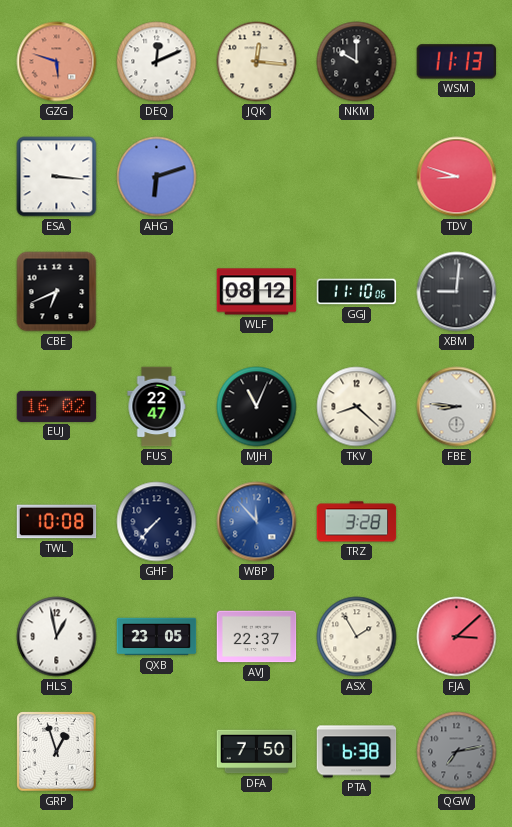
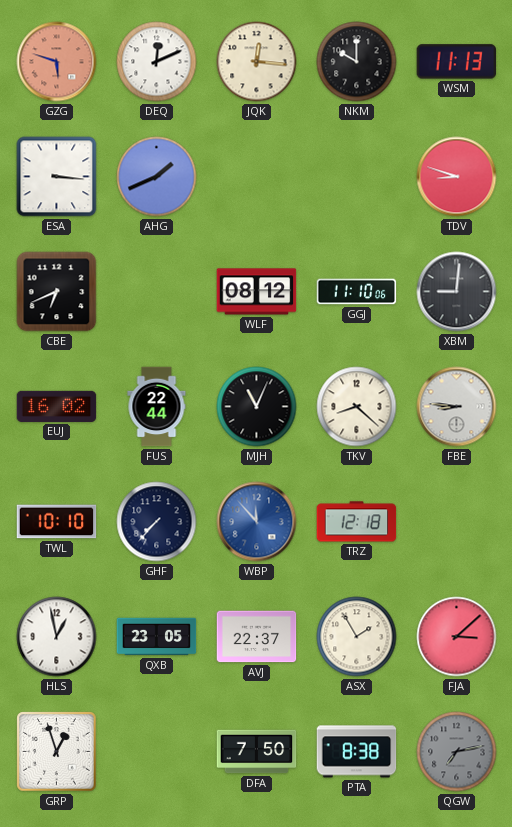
AHG: 6:12 -> 1:41 (157, 177)
FUS: 22:47 -> 22:44 (157, 407)
TWL: 10:08 -> 10:10 (57, 522)
TRZ: 3:28 -> 12:18 (357, 522)
PTA: 6:38 -> 8:38 (357, 752)
